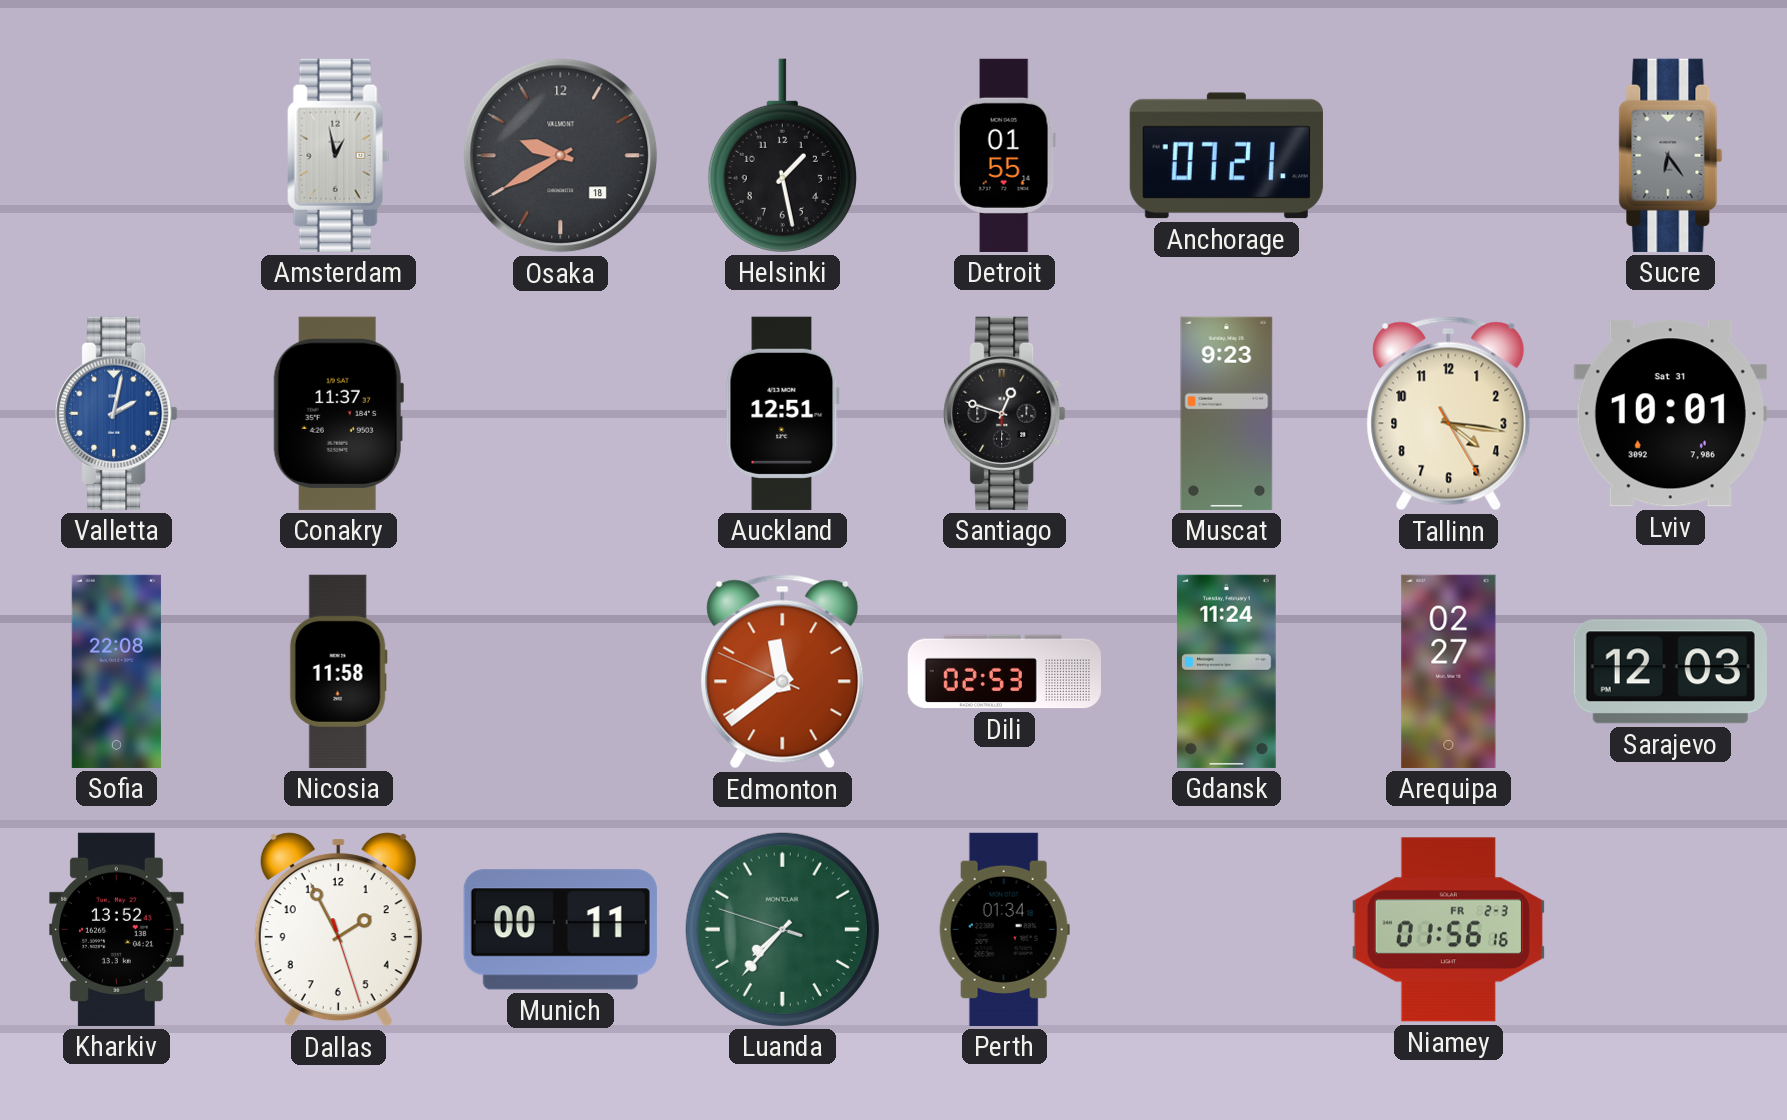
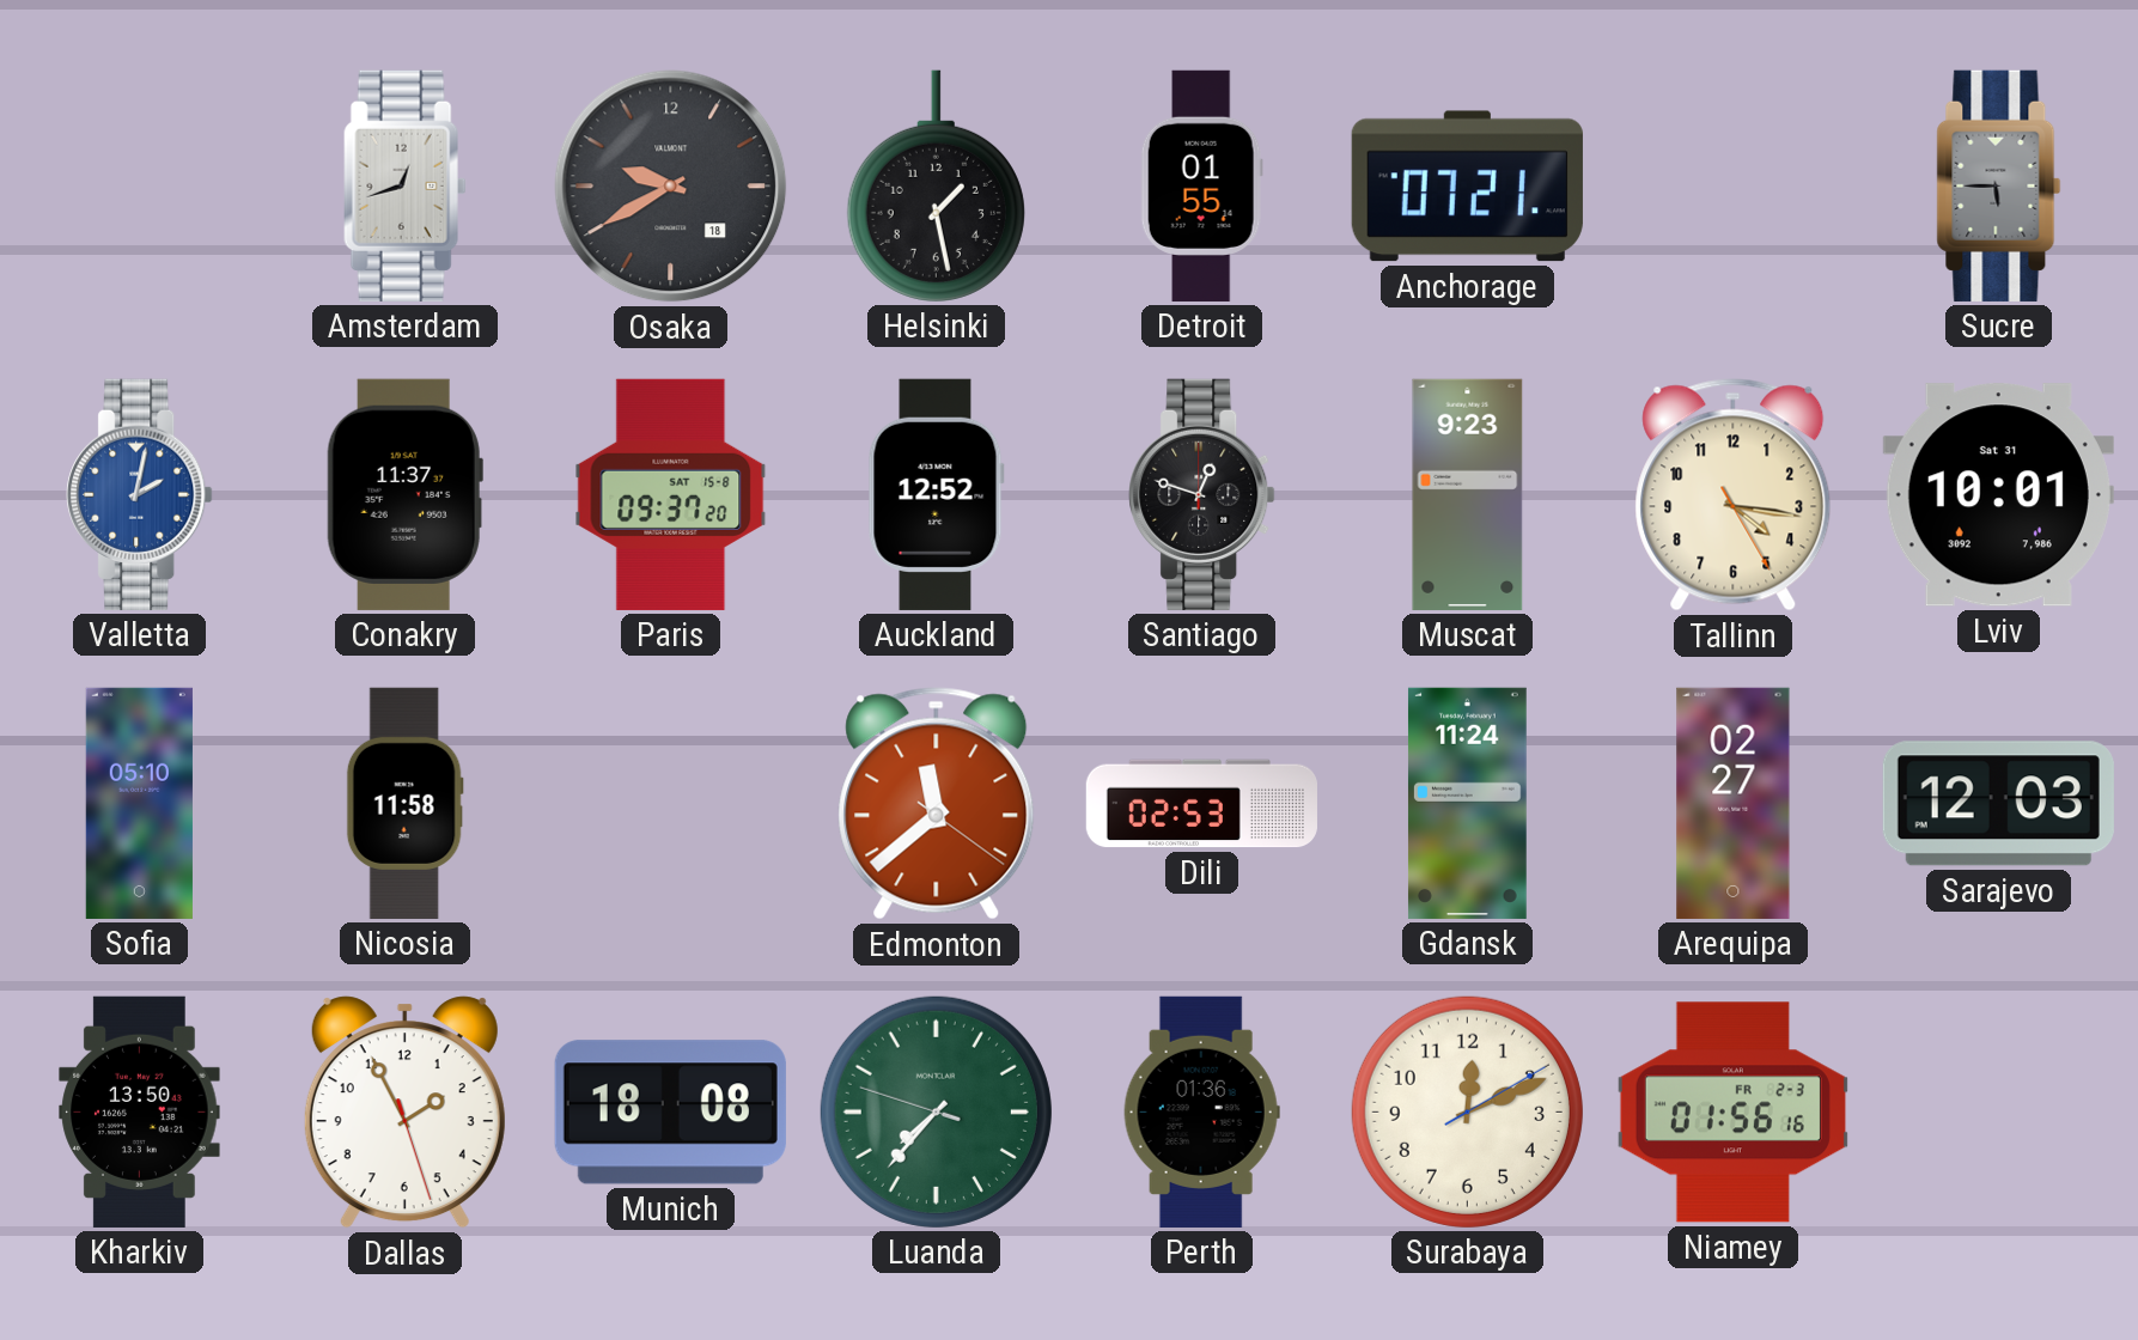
Amsterdam: 12:58 -> 12:42 (406, 185)
Sucre: 6:24 -> 5:45 (1999, 185)
Paris: none -> 09:37 (671, 494)
Auckland: 12:51 -> 12:52 (936, 494)
Sofia: 22:08 -> 05:10 (139, 803)
Edmonton: 11:38:49 -> 11:38:21 (937, 804)
Kharkiv: 13:52 -> 13:50 (140, 1111)
Munich: 00:11 -> 18:08 (670, 1113)
Perth: 01:34 -> 01:36 (1201, 1111)
Surabaya: none -> 12:11 (1467, 1111)
